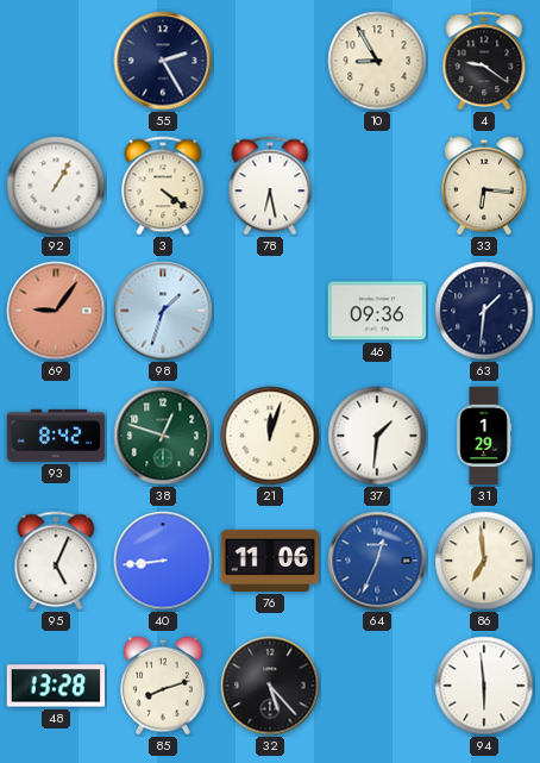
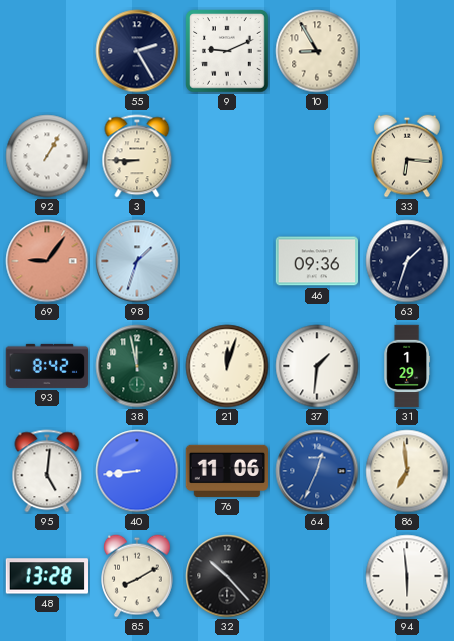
9: none -> 9:11 (227, 51)
4: 9:21 -> none (484, 61)
3: 4:21 -> 8:45 (137, 156)
78: 6:28 -> none (270, 186)
63: 1:31 -> 1:33 (407, 261)
38: 12:48 -> 11:58 (137, 366)
95: 5:04 -> 5:01 (47, 471)
85: 8:12 -> 8:10 (138, 576)
32: 5:23 -> 10:23 (227, 576)
